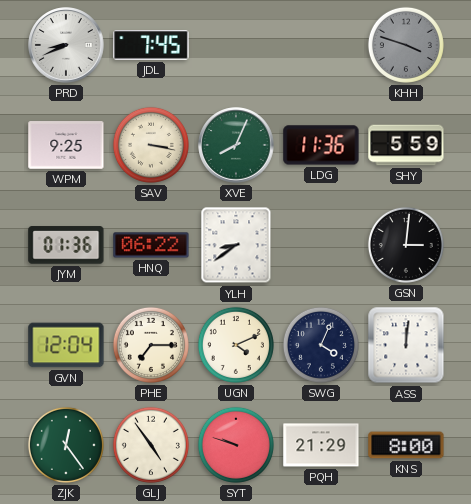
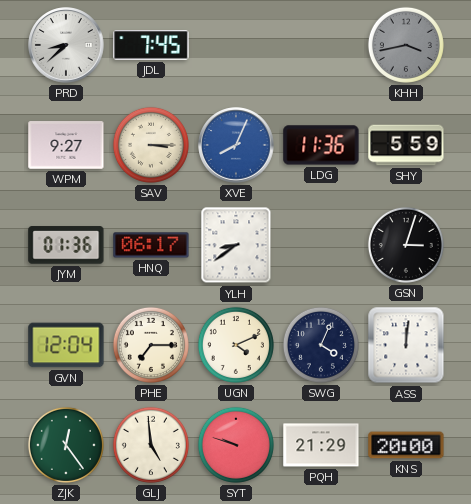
PRD: 8:41 -> 8:38 (66, 45)
KHH: 3:48 -> 3:43 (406, 45)
WPM: 9:25 -> 9:27 (66, 145)
SAV: 3:17 -> 3:15 (151, 145)
XVE dial: green -> blue (236, 145)
HNQ: 06:22 -> 06:17 (151, 245)
GSN: 3:01 -> 3:03 (406, 245)
GLJ: 4:54 -> 4:59 (151, 445)
KNS: 8:00 -> 20:00 (406, 445)
